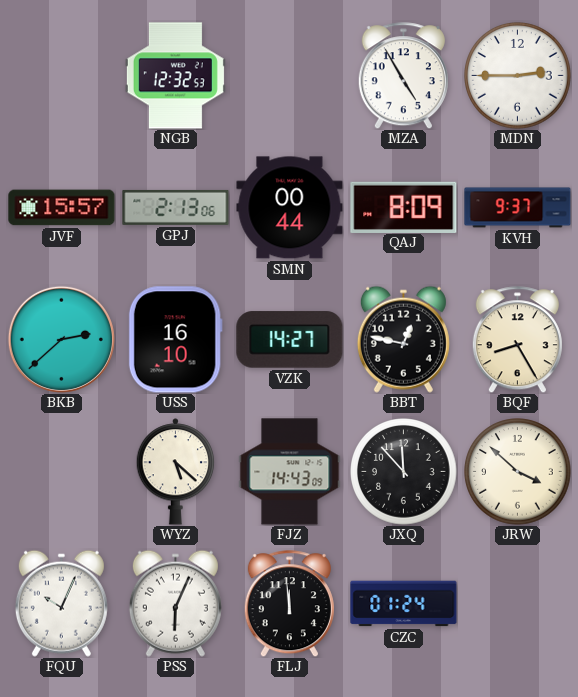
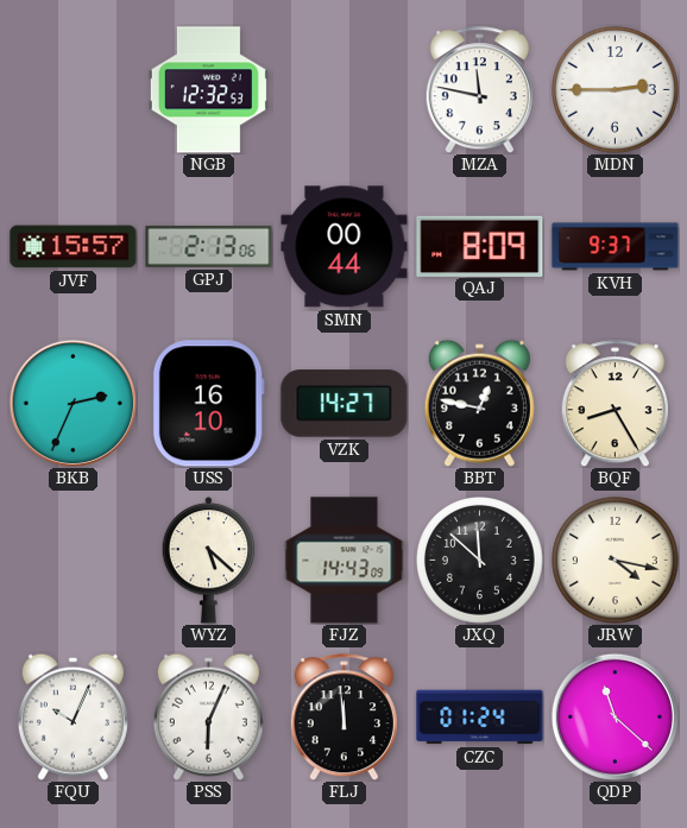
MZA: 4:55 -> 11:47 (479, 90)
BKB: 2:38 -> 2:34 (73, 403)
JXQ: 11:53 -> 11:52 (480, 561)
JRW: 3:52 -> 4:17 (616, 561)
QDP: none -> 11:22 (614, 716)
